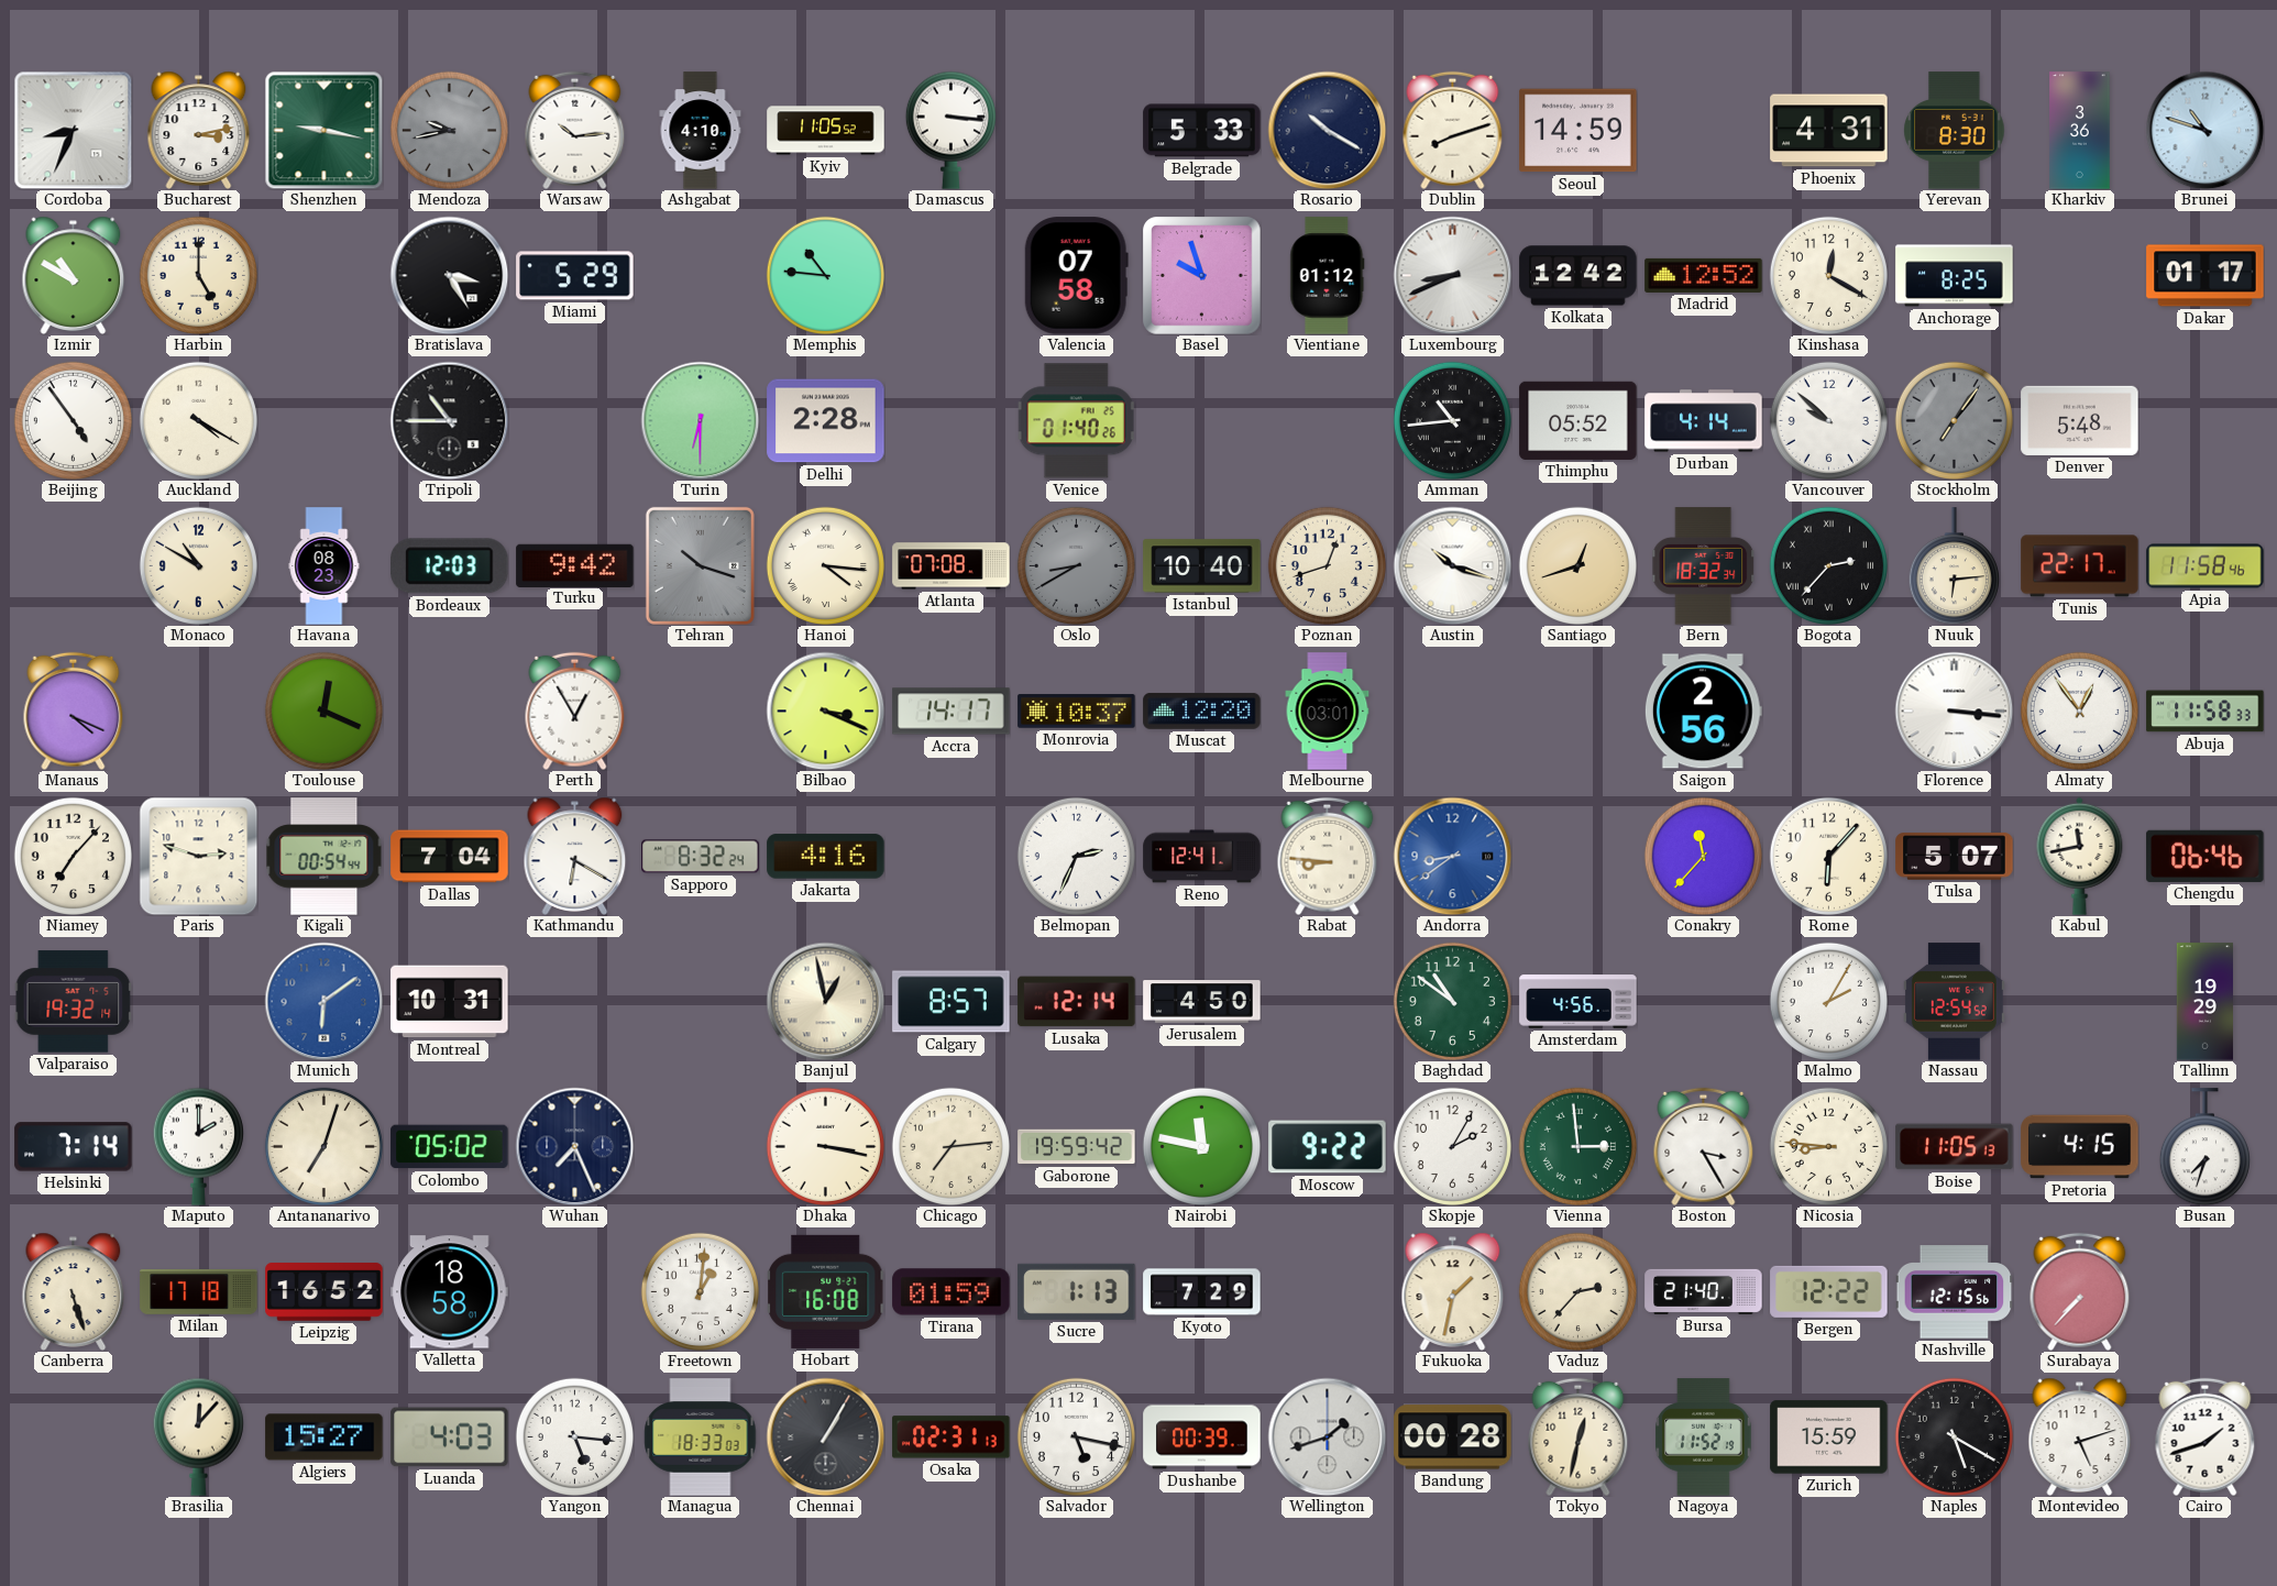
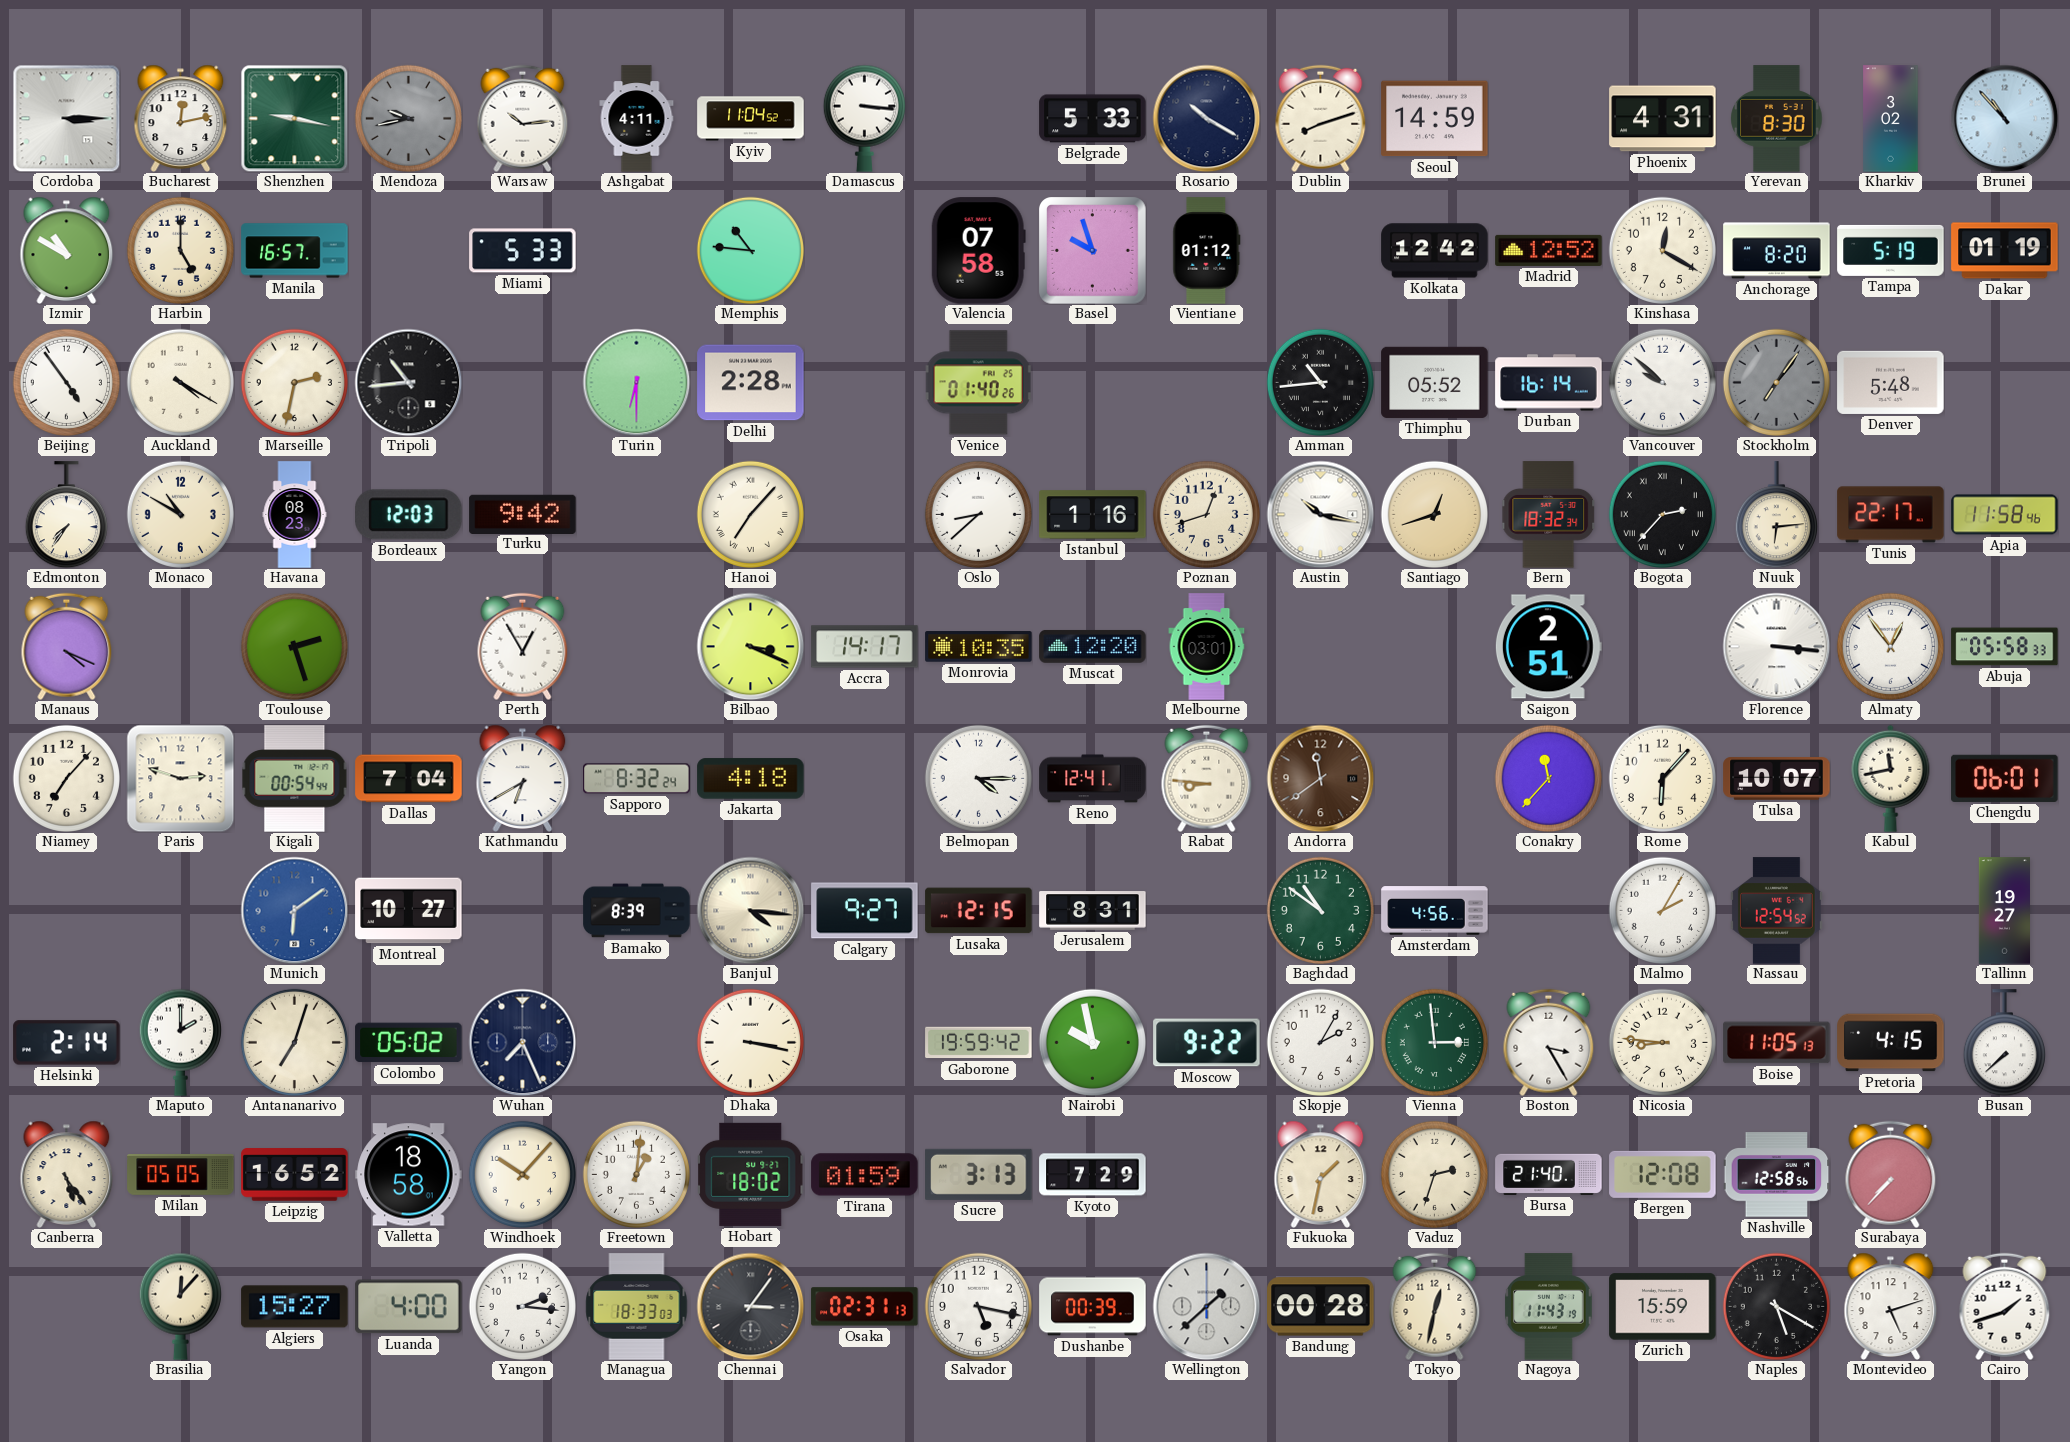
Cordoba: 8:34 -> 3:15 (66, 118)
Bucharest: 3:13 -> 12:13 (181, 118)
Ashgabat: 4:10 -> 4:11 (637, 119)
Kyiv: 11:05 -> 11:04 (751, 119)
Kharkiv: 3:36 -> 3:02 (1891, 119)
Brunei: 10:48 -> 10:53 (2004, 118)
Manila: none -> 16:57 (295, 251)
Bratislava: 3:25 -> none (449, 275)
Miami: 5:29 -> 5:33 (523, 251)
Luxembourg: 8:41 -> none (1452, 275)
Anchorage: 8:25 -> 8:20 (1777, 251)
Tampa: none -> 5:19 (1891, 250)
Dakar: 01:17 -> 01:19 (2005, 251)
Marseille: none -> 2:32 (294, 382)
Tripoli: 10:45 -> 10:44 (408, 382)
Durban: 4:14 -> 16:14 (1549, 383)
Edmonton: none -> 7:36 (66, 515)
Tehran: 10:18 -> none (700, 565)
Hanoi: 4:16 -> 7:07 (750, 514)
Atlanta: 07:08 -> none (952, 566)
Oslo: 8:40 -> 8:38 (978, 514)
Oslo dial: grey -> white (978, 514)
Istanbul: 10:40 -> 1:16 (1093, 515)
Austin: 10:18 -> 10:17 (1320, 514)
Toulouse: 12:19 -> 2:27 (294, 646)
Monrovia: 10:37 -> 10:35 (979, 647)
Saigon: 2:56 -> 2:51 (1548, 647)
Abuja: 11:58 -> 05:58 (2005, 647)
Kathmandu: 6:20 -> 6:40 (523, 778)
Jakarta: 4:16 -> 4:18 (751, 779)
Belmopan: 2:34 -> 4:15 (978, 778)
Andorra: 8:39 -> 11:39 (1320, 778)
Andorra dial: blue -> brown (1320, 778)
Tulsa: 5:07 -> 10:07 (1777, 779)
Chengdu: 06:46 -> 06:01 (2005, 778)
Valparaiso: 19:32 -> none (73, 1002)
Montreal: 10:31 -> 10:27 (409, 911)
Bamako: none -> 8:39 (637, 911)
Banjul: 12:58 -> 4:16 (750, 910)
Calgary: 8:57 -> 9:27 (865, 911)
Lusaka: 12:14 -> 12:15 (979, 911)
Jerusalem: 4:50 -> 8:31 (1093, 911)
Tallinn: 19:29 -> 19:27 (2004, 911)
Helsinki: 7:14 -> 2:14 (67, 1043)
Chicago: 7:14 -> none (950, 1146)
Nairobi: 11:47 -> 9:58 (1092, 1042)
Busan: 7:33 -> 7:38 (2004, 1043)
Canberra: 5:27 -> 5:24 (67, 1174)
Milan: 17:18 -> 05:05 (181, 1175)
Windhoek: none -> 10:07 (522, 1174)
Hobart: 16:08 -> 18:02 (751, 1174)
Sucre: 1:13 -> 3:13 (979, 1174)
Vaduz: 2:37 -> 2:33 (1434, 1174)
Bergen: 12:22 -> 12:08 (1663, 1174)
Nashville: 12:15 -> 12:58 (1776, 1175)
Luanda: 4:03 -> 4:00 (409, 1307)
Yangon: 5:16 -> 2:16 (522, 1306)
Chennai: 1:05 -> 3:06 (750, 1306)
Wellington: 1:42 -> 1:38 (1206, 1306)
Nagoya: 11:52 -> 11:43 (1549, 1307)
